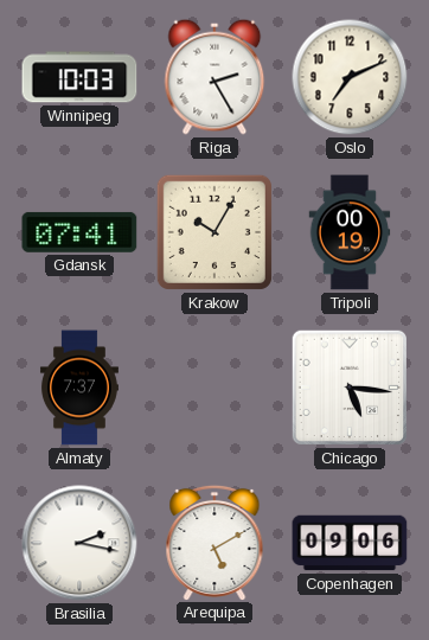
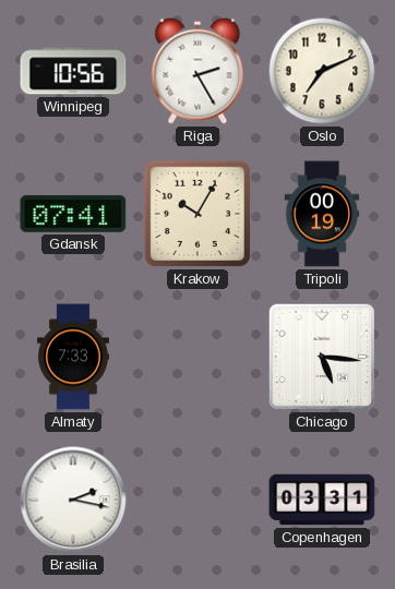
Winnipeg: 10:03 -> 10:56 (73, 71)
Almaty: 7:37 -> 7:33 (73, 357)
Arequipa: 5:10 -> none (214, 542)
Copenhagen: 09:06 -> 03:31 (322, 500)
